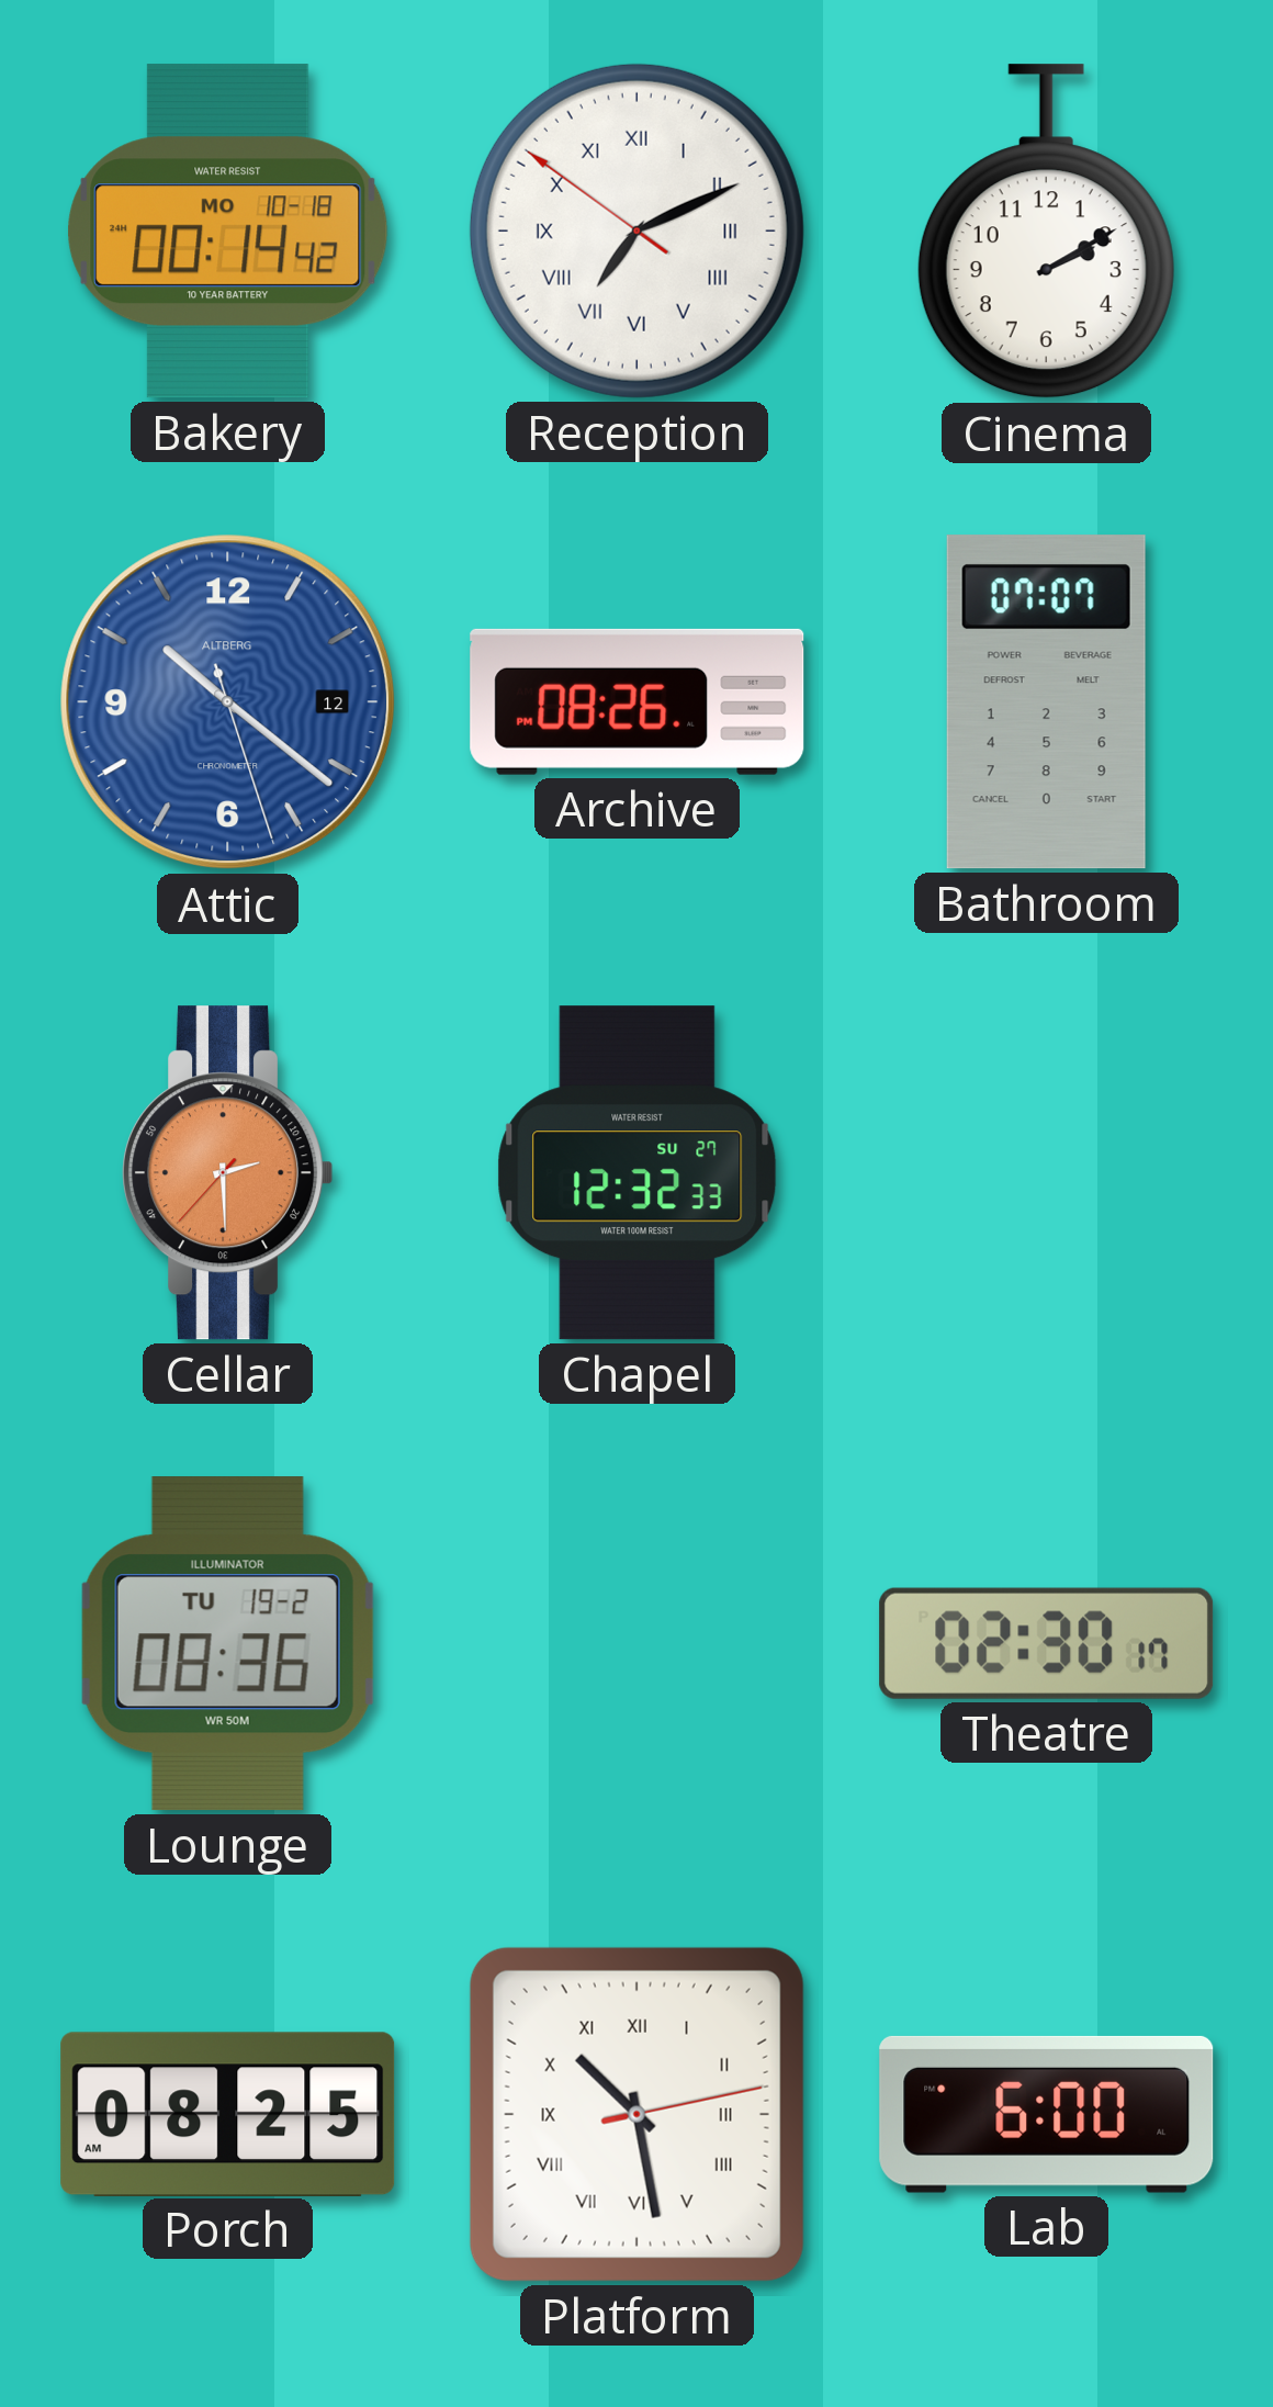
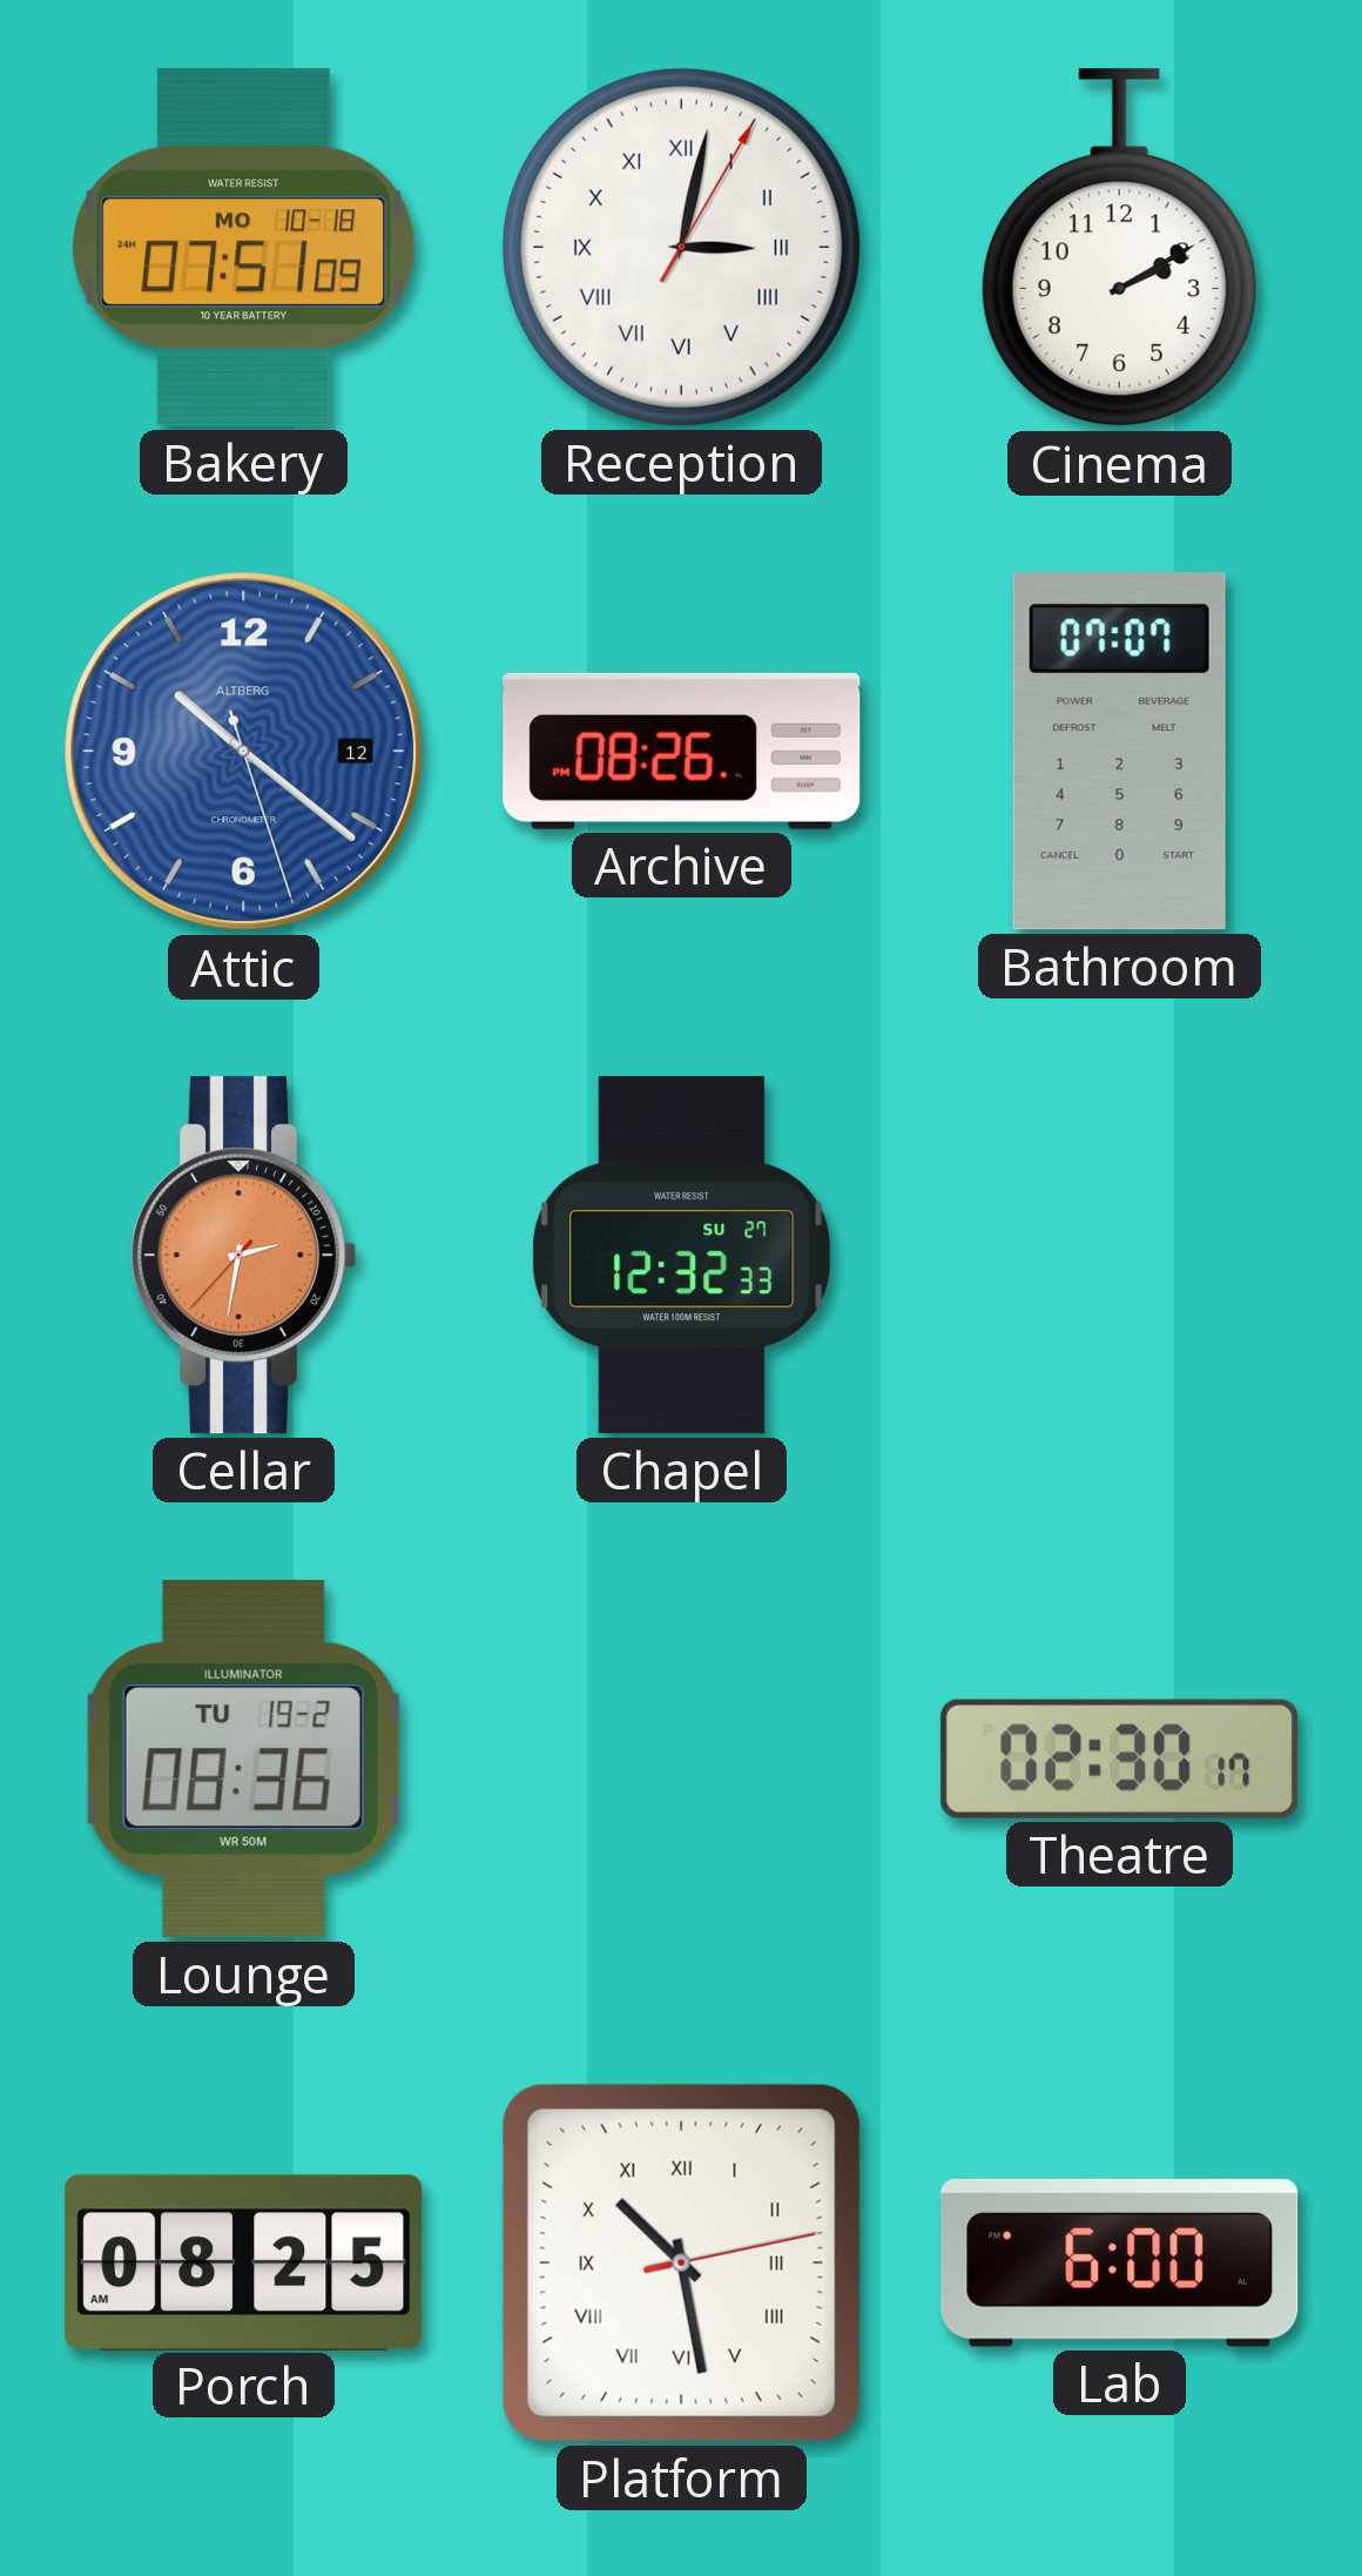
Bakery: 00:14 -> 07:51 (244, 248)
Reception: 7:10 -> 3:02 (681, 247)
Cellar: 2:29 -> 2:31 (244, 1256)
